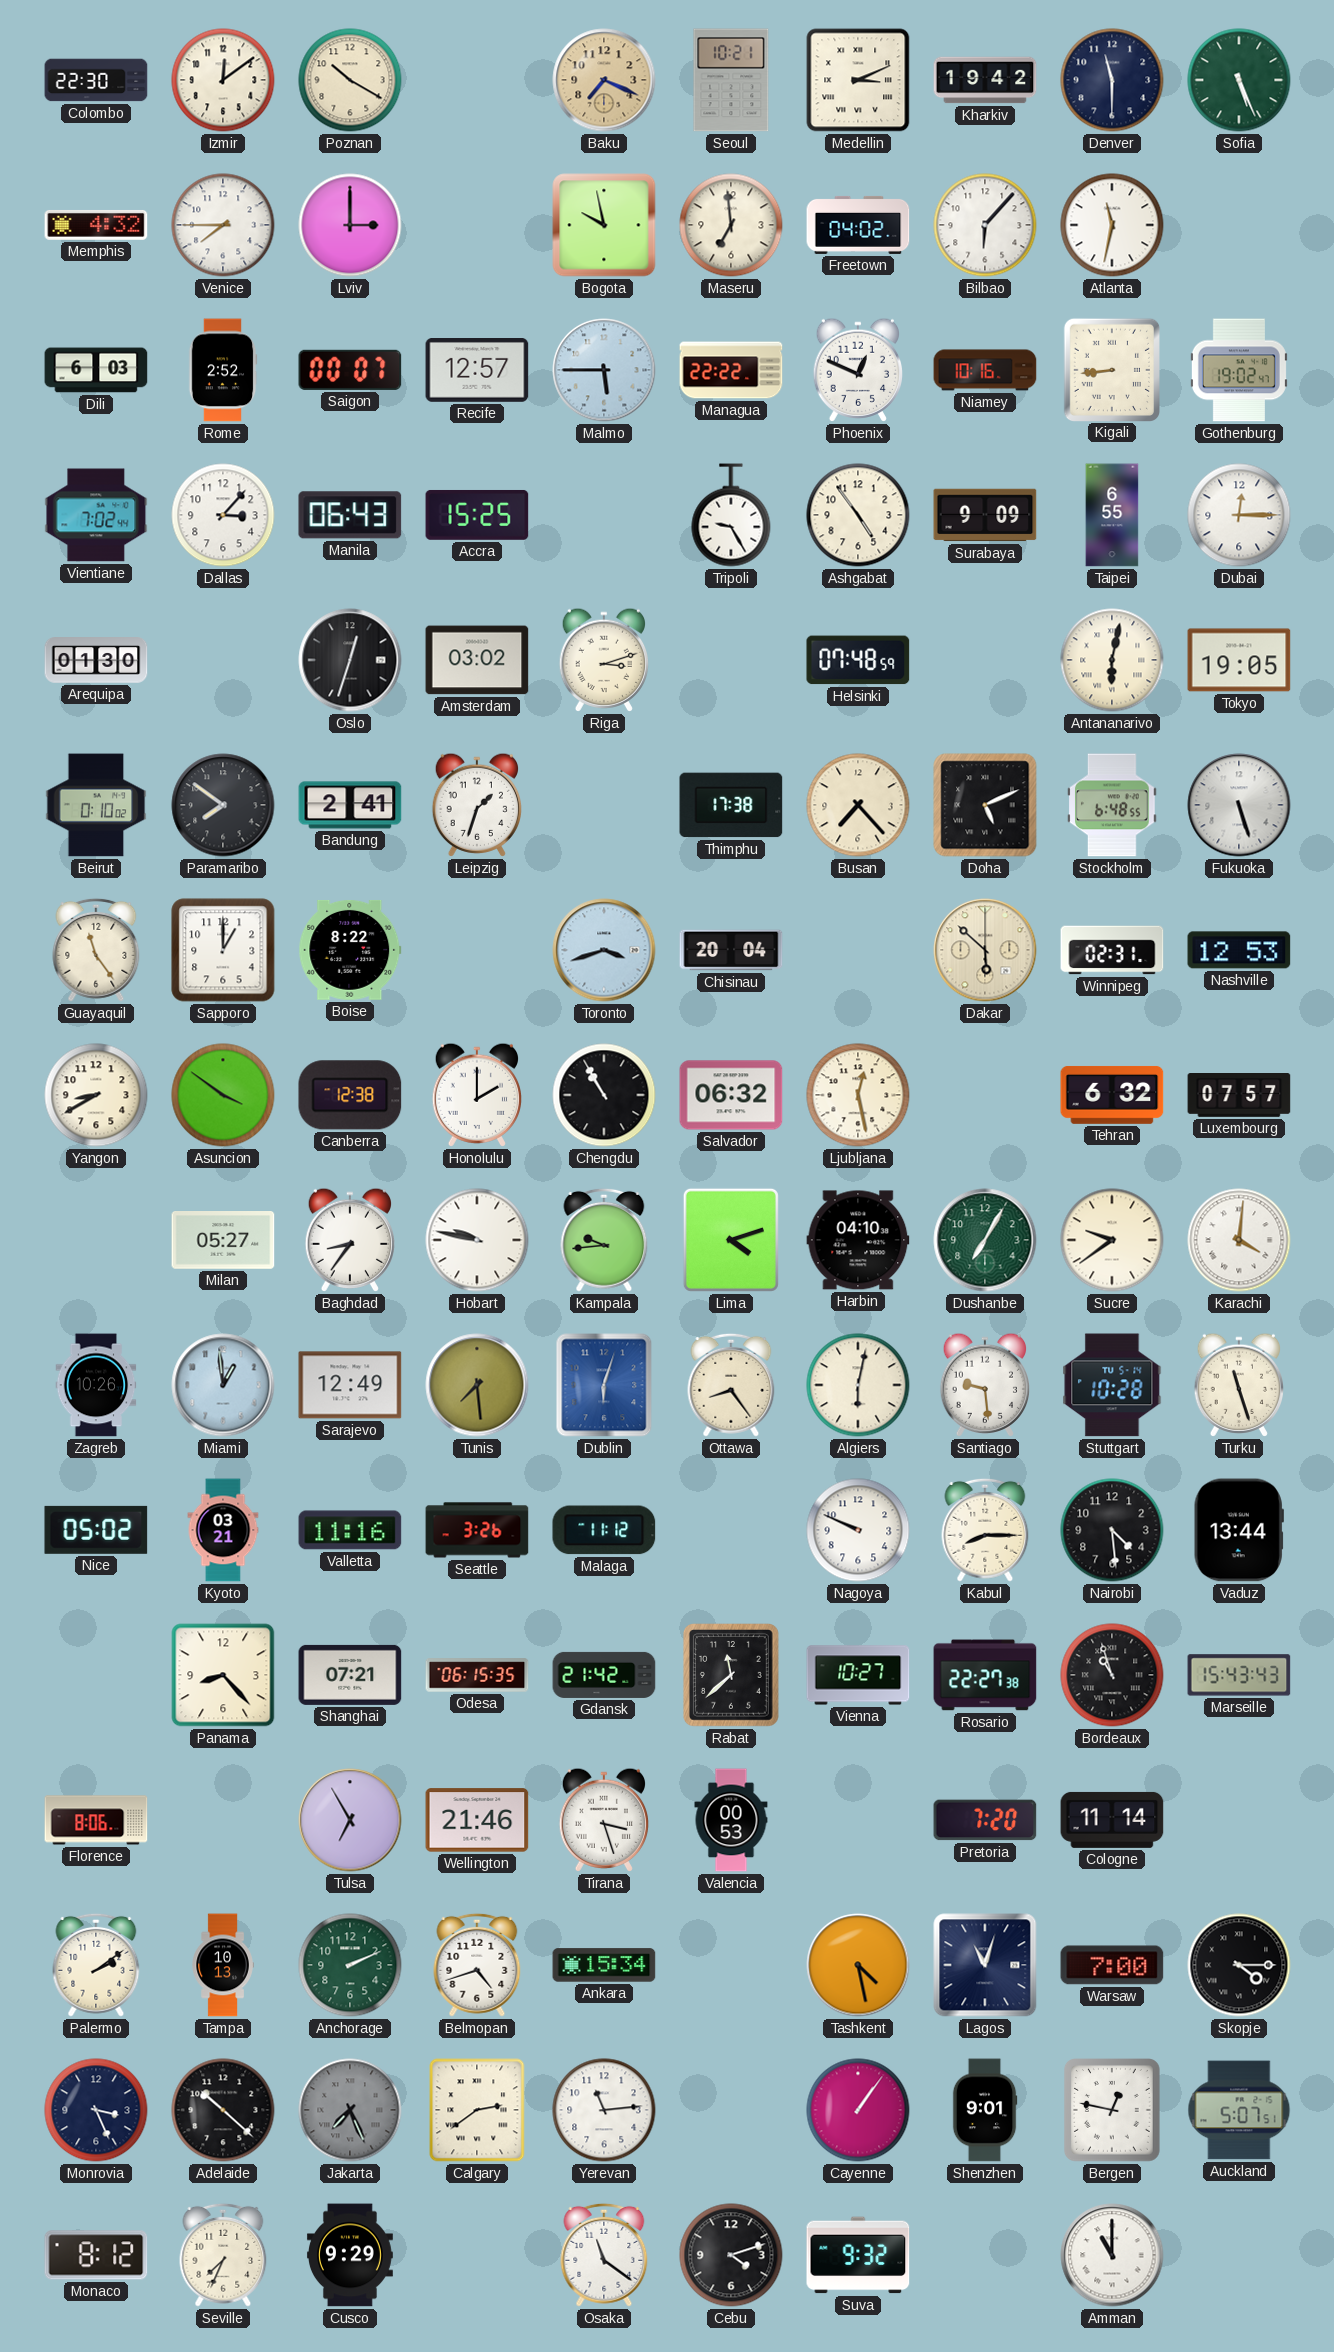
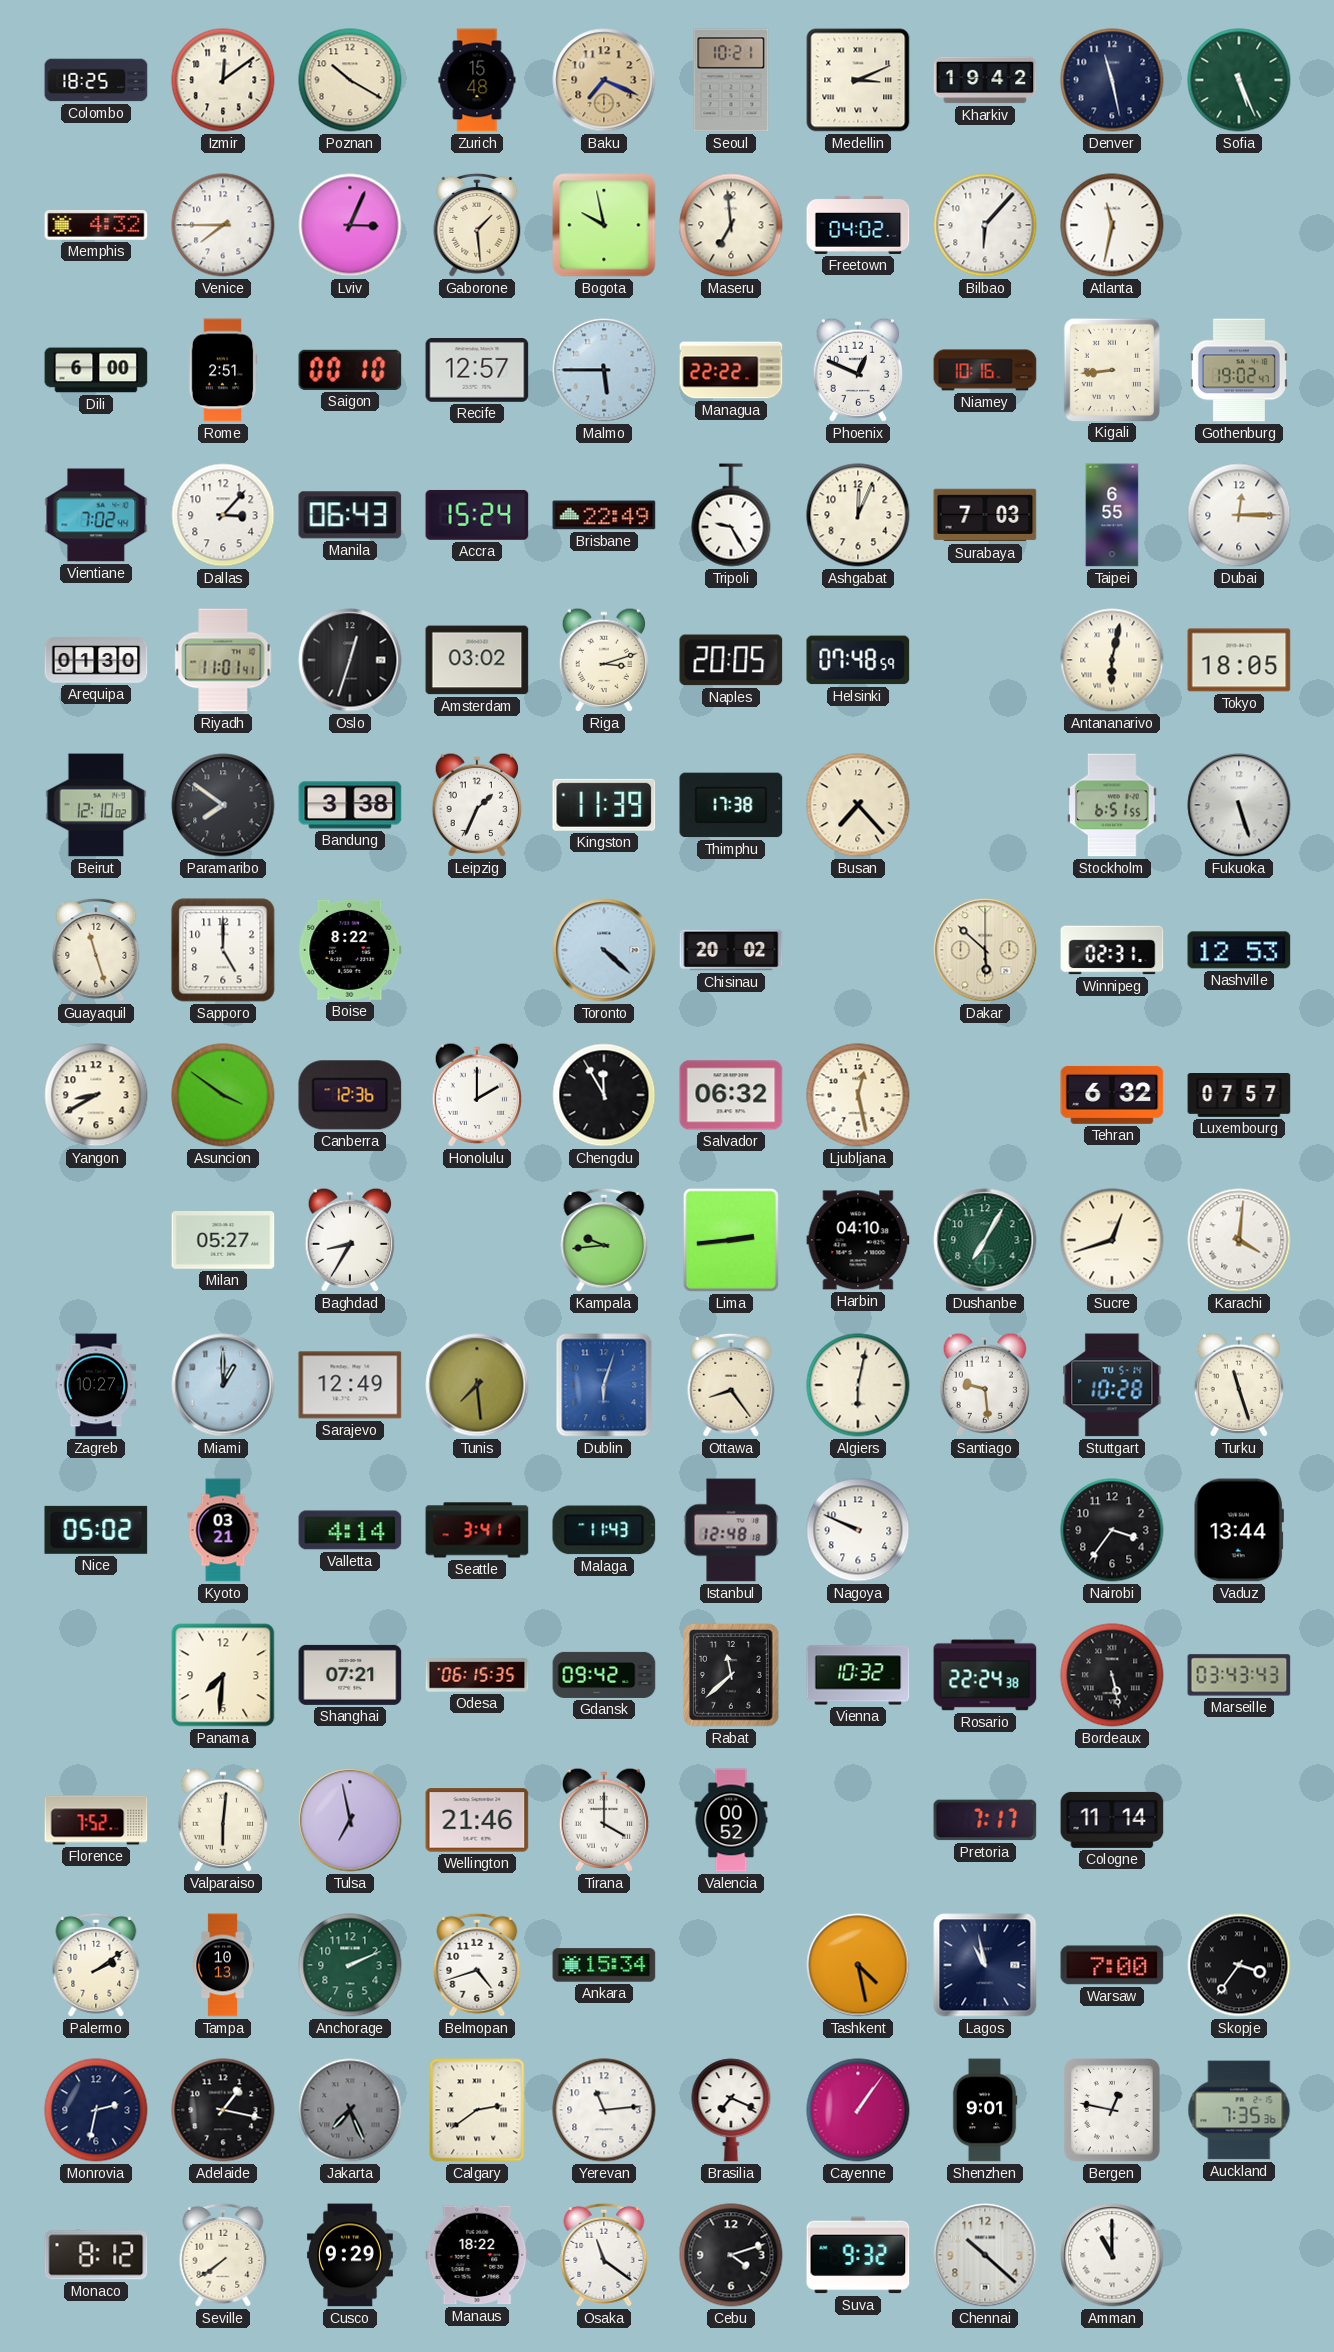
Colombo: 22:30 -> 18:25 (96, 80)
Zurich: none -> 15:48 (477, 80)
Denver: 11:30 -> 11:28 (1112, 80)
Lviv: 3:00 -> 3:04 (350, 225)
Gaborone: none -> 1:29 (477, 225)
Dili: 6:03 -> 6:00 (96, 370)
Rome: 2:52 -> 2:51 (223, 370)
Saigon: 00:07 -> 00:10 (350, 370)
Accra: 15:25 -> 15:24 (477, 515)
Brisbane: none -> 22:49 (604, 515)
Ashgabat: 4:54 -> 12:04 (858, 515)
Surabaya: 9:09 -> 7:03 (985, 515)
Riyadh: none -> 11:01 (223, 660)
Naples: none -> 20:05 (731, 660)
Tokyo: 19:05 -> 18:05 (1239, 660)
Beirut: 0:10 -> 12:10 (96, 805)
Bandung: 2:41 -> 3:38 (350, 805)
Leipzig: 1:33 -> 1:34 (476, 805)
Kingston: none -> 11:39 (604, 805)
Doha: 5:11 -> none (985, 805)
Stockholm: 6:48 -> 6:51 (1112, 805)
Guayaquil: 11:24 -> 11:27 (96, 950)
Sapporo: 1:00 -> 5:00 (223, 950)
Toronto: 3:42 -> 4:22 (604, 950)
Chisinau: 20:04 -> 20:02 (731, 950)
Canberra: 12:38 -> 12:36 (350, 1095)
Chengdu: 10:55 -> 11:55 (604, 1095)
Baghdad: 8:36 -> 8:35 (349, 1240)
Hobart: 9:47 -> none (477, 1240)
Lima: 4:12 -> 2:44 (731, 1240)
Sucre: 9:39 -> 12:42 (1112, 1240)
Zagreb: 10:26 -> 10:27 (96, 1385)
Miami: 12:59 -> 1:00 (223, 1385)
Valletta: 11:16 -> 4:14 (350, 1530)
Seattle: 3:26 -> 3:41 (477, 1530)
Malaga: 11:12 -> 11:43 (604, 1530)
Istanbul: none -> 12:48 (731, 1530)
Kabul: 8:15 -> none (985, 1530)
Nairobi: 4:29 -> 3:36 (1112, 1530)
Panama: 8:23 -> 7:31 (223, 1675)
Gdansk: 21:42 -> 09:42 (604, 1675)
Vienna: 10:27 -> 10:32 (858, 1675)
Rosario: 22:27 -> 22:24 (985, 1675)
Bordeaux: 10:57 -> 5:28 (1112, 1675)
Marseille: 15:43 -> 03:43 (1239, 1675)
Florence: 8:06 -> 7:52 (96, 1820)
Valparaiso: none -> 6:01 (222, 1820)
Tulsa: 6:55 -> 6:58 (350, 1820)
Tirana: 3:27 -> 4:00 (603, 1820)
Valencia: 00:53 -> 00:52 (731, 1820)
Pretoria: 7:20 -> 7:17 (985, 1820)
Lagos: 11:03 -> 10:58 (985, 1965)
Skopje: 4:15 -> 3:36 (1239, 1965)
Monrovia: 3:26 -> 2:32 (96, 2110)
Adelaide: 10:22 -> 1:17 (223, 2110)
Brasilia: none -> 7:19 (731, 2110)
Auckland: 5:07 -> 7:35 (1239, 2110)
Seville: 7:34 -> 7:39 (223, 2255)
Manaus: none -> 18:22 (477, 2255)
Chennai: none -> 10:22 (985, 2255)
